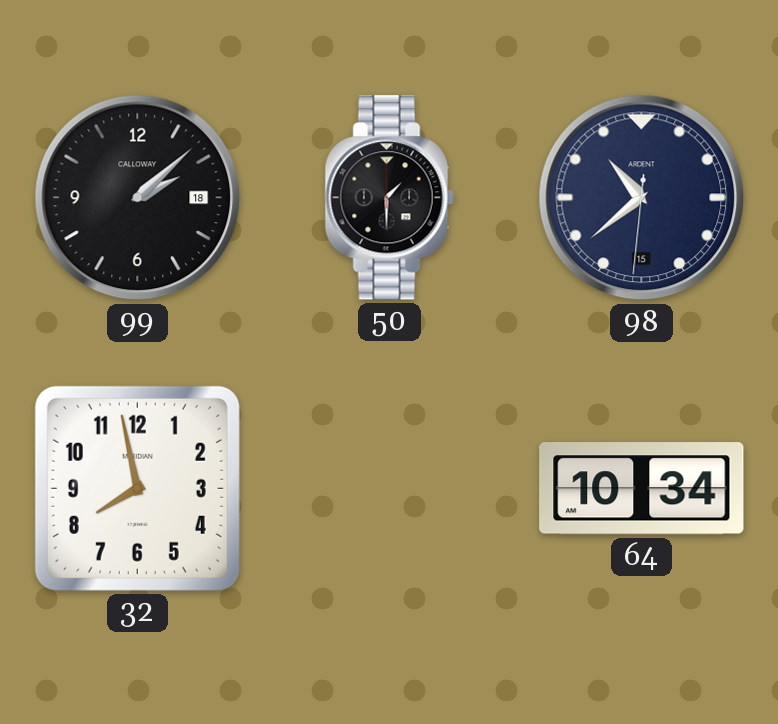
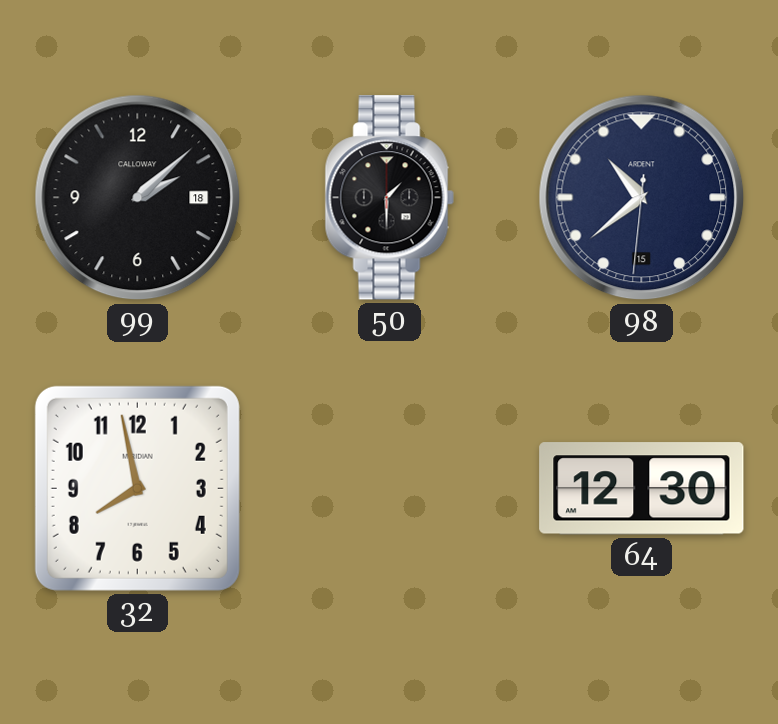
64: 10:34 -> 12:30 (642, 489)
